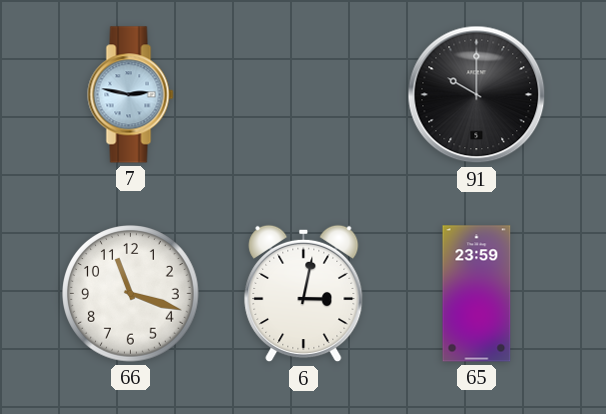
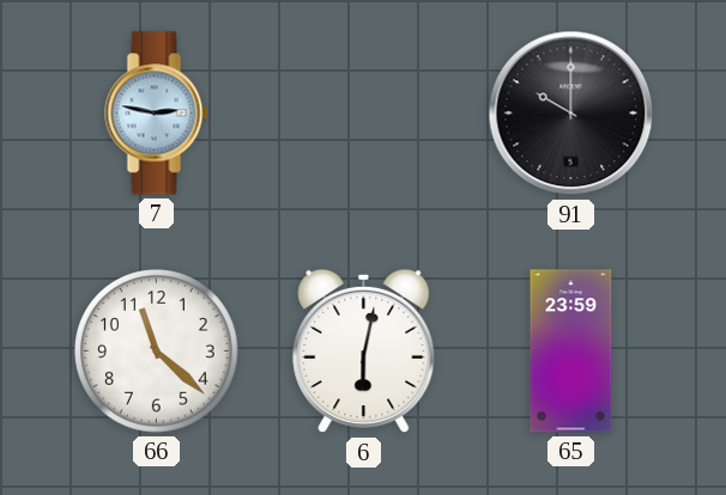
66: 11:18 -> 11:22 (157, 352)
6: 3:02 -> 6:02 (364, 352)
